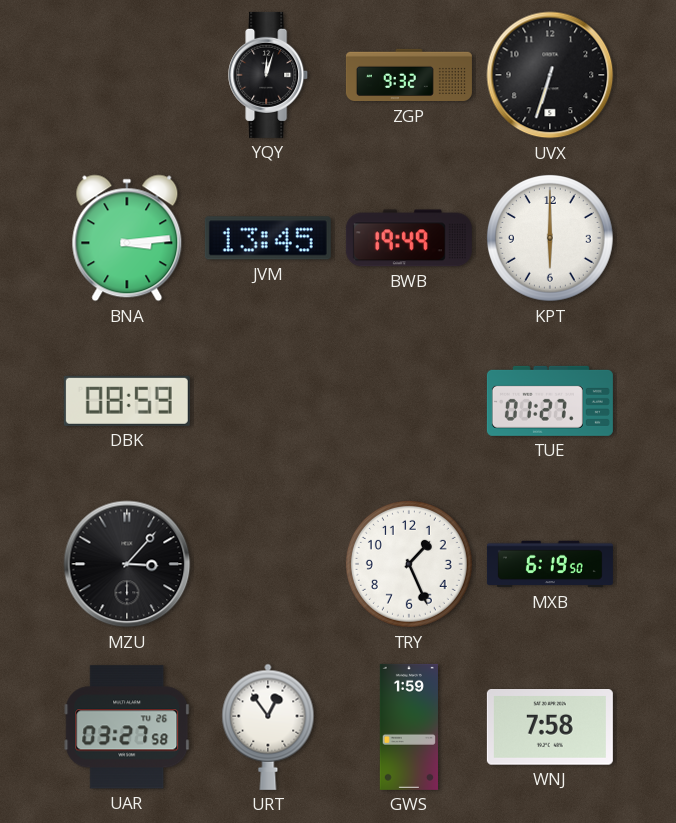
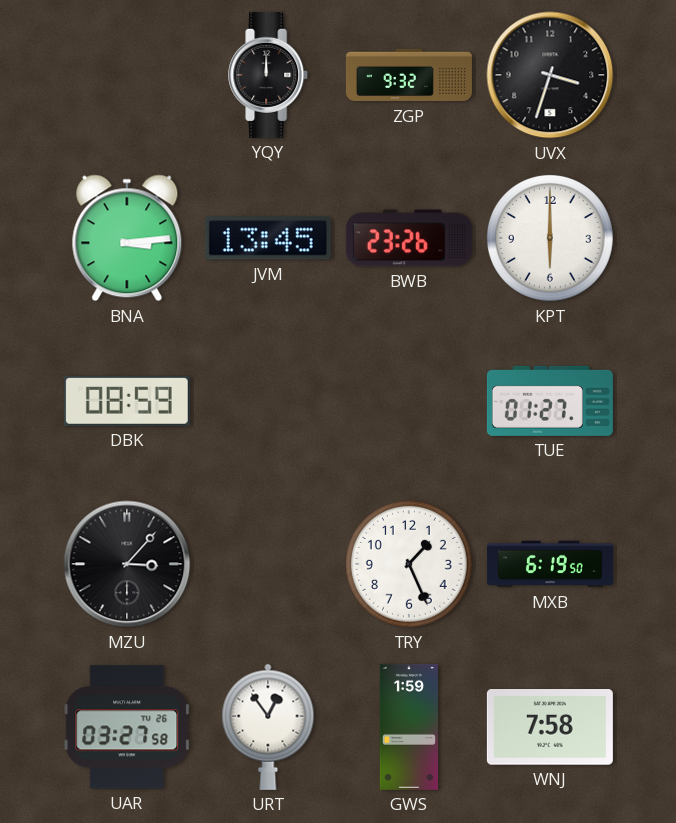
YQY: 12:03 -> 12:00 (269, 75)
UVX: 6:33 -> 3:33 (550, 75)
BWB: 19:49 -> 23:26 (409, 238)
